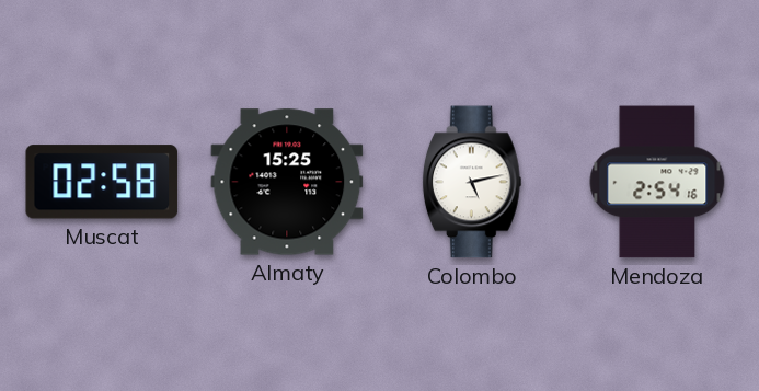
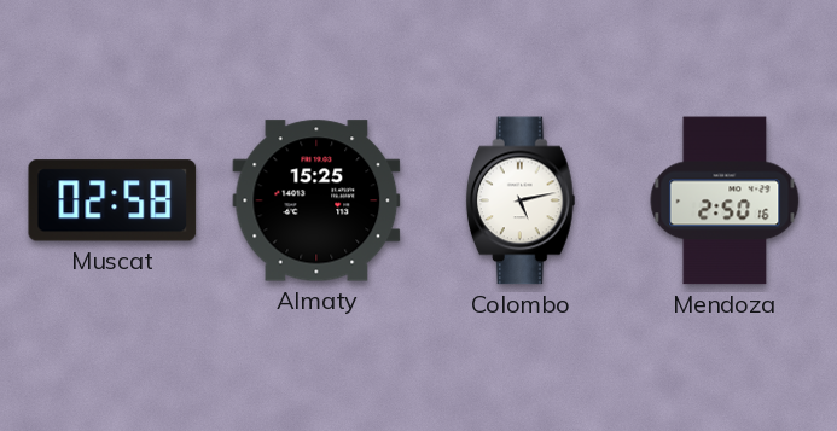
Mendoza: 2:54 -> 2:50 (725, 200)
